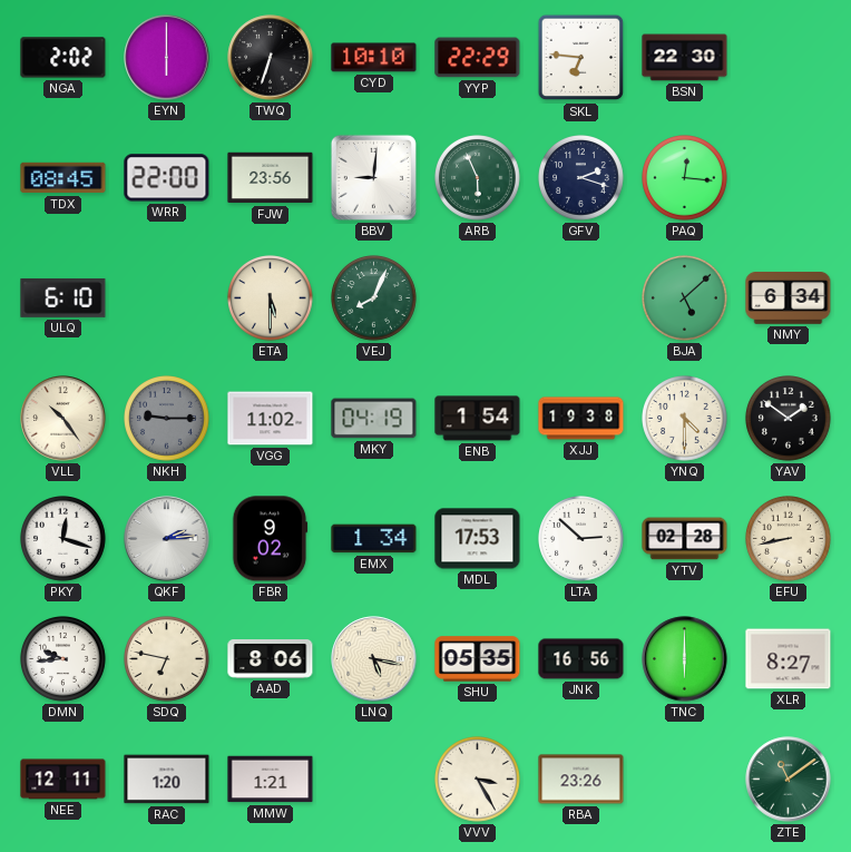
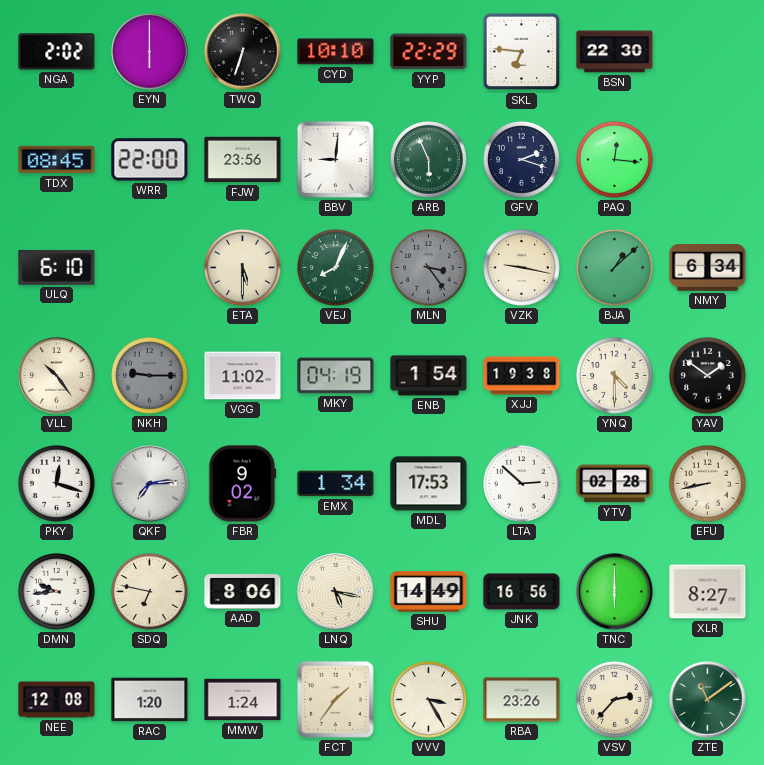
MLN: none -> 3:24 (429, 268)
VZK: none -> 9:17 (522, 268)
BJA: 5:08 -> 1:08 (615, 268)
QKF: 2:14 -> 7:14 (150, 484)
SHU: 05:35 -> 14:49 (429, 592)
NEE: 12:11 -> 12:08 (57, 700)
MMW: 1:21 -> 1:24 (243, 700)
FCT: none -> 1:36 (335, 699)
VSV: none -> 2:37 (615, 700)
